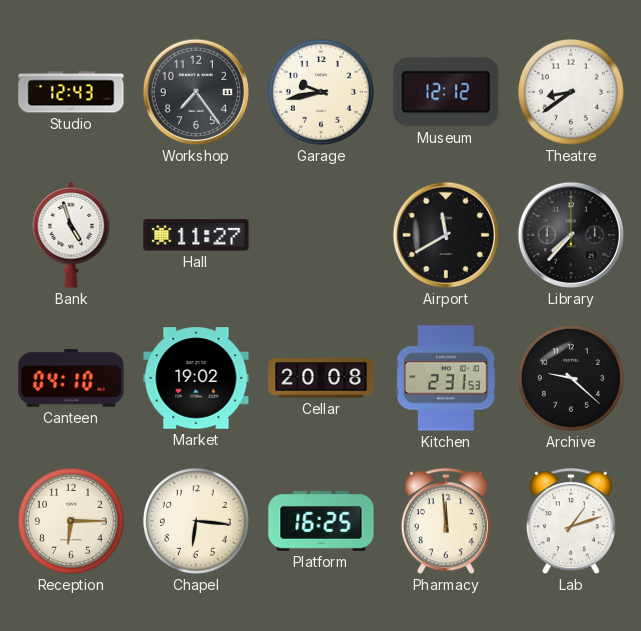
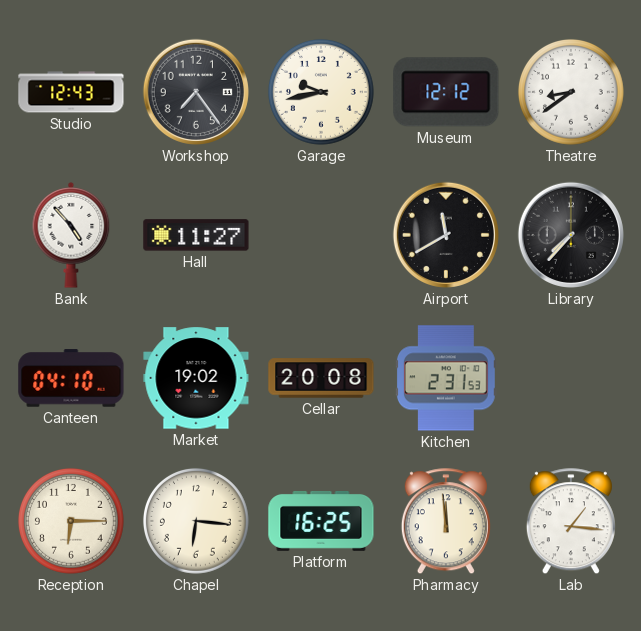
Bank: 4:57 -> 4:53 (71, 236)
Archive: 9:22 -> none (571, 378)
Lab: 1:12 -> 1:16 (571, 522)
